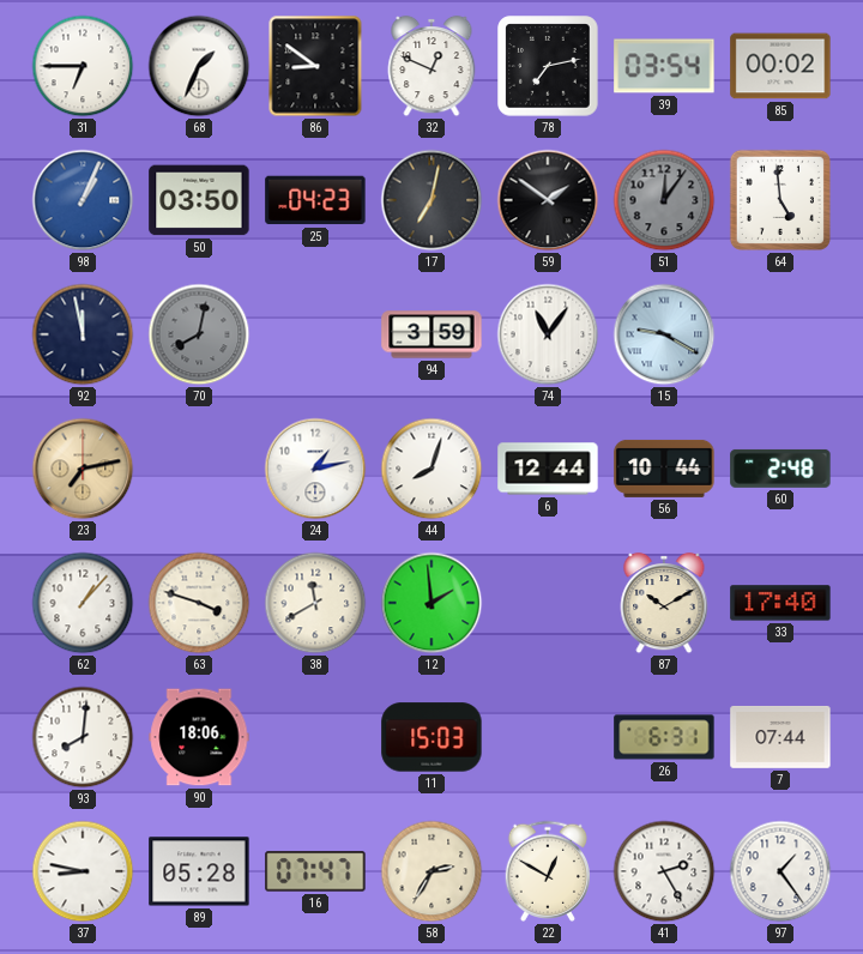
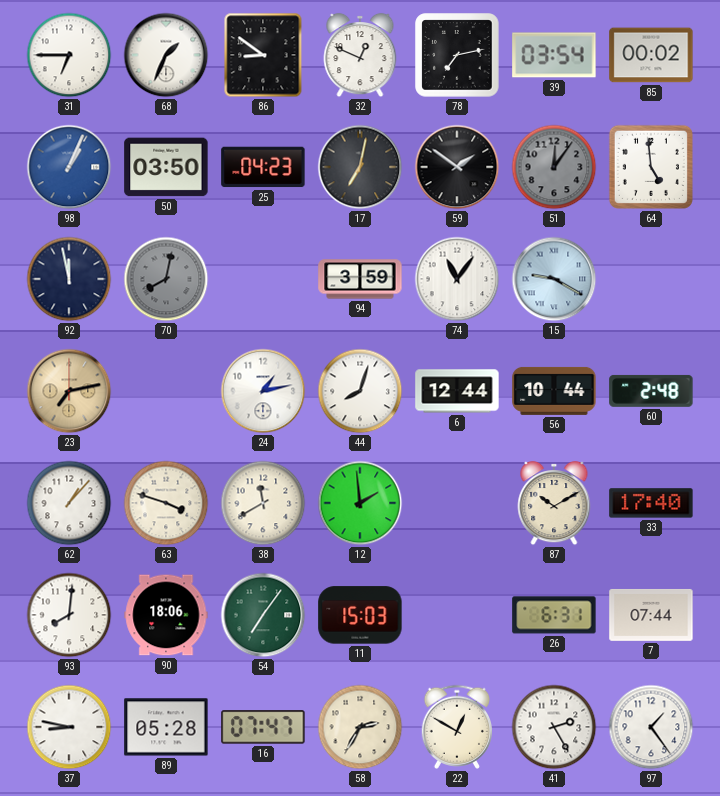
54: none -> 7:06 (263, 615)
